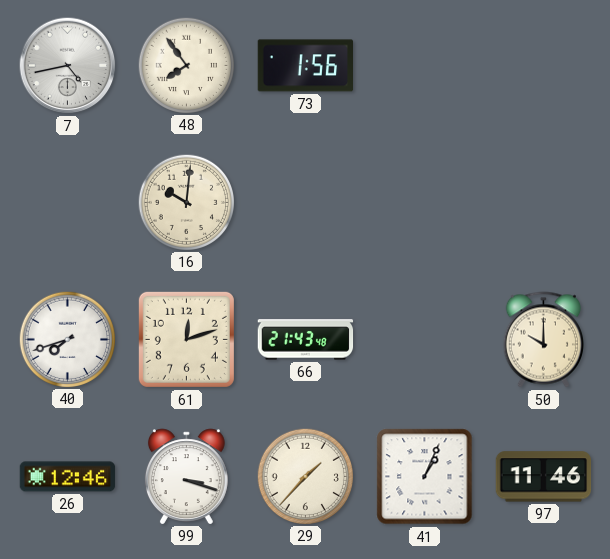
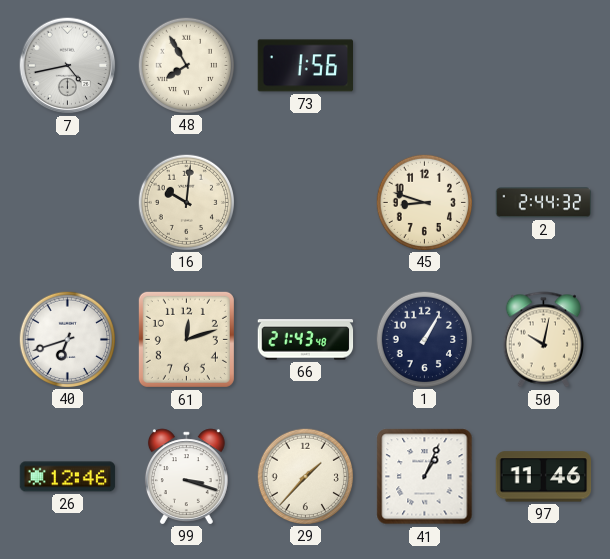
48: 7:54 -> 7:55 (186, 65)
45: none -> 8:48 (424, 202)
2: none -> 2:44 (544, 203)
40: 7:42 -> 6:42 (67, 339)
1: none -> 1:05 (424, 339)
50: 10:00 -> 10:02 (543, 340)
